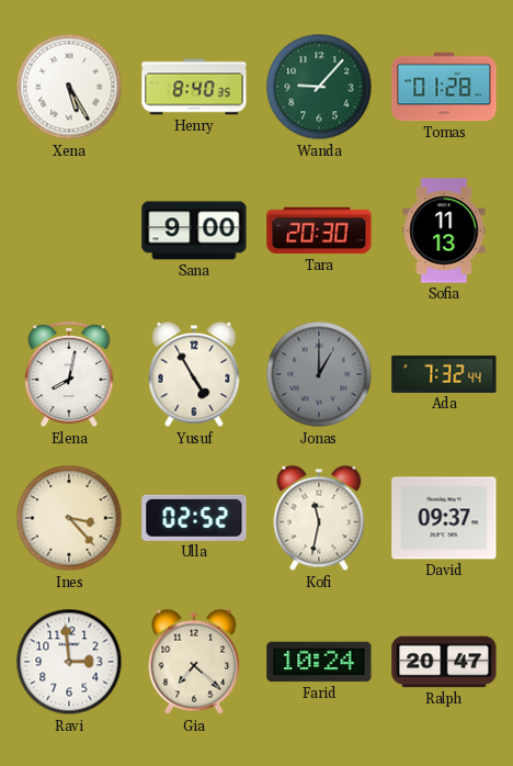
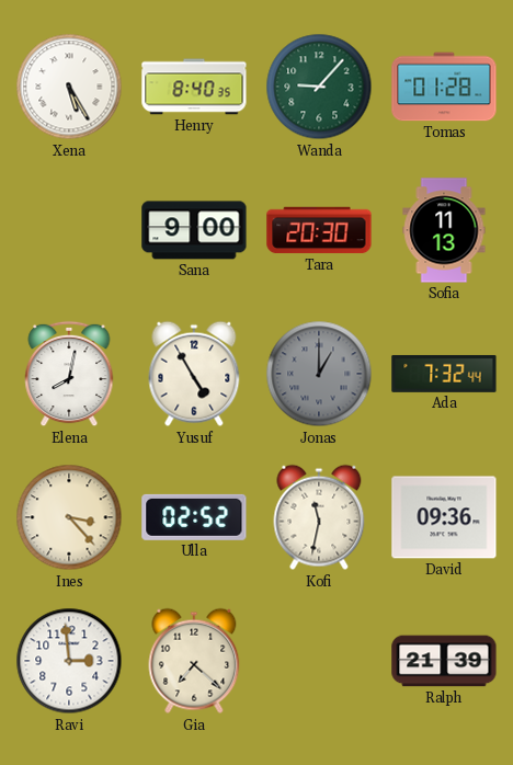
David: 09:37 -> 09:36 (444, 517)
Farid: 10:24 -> none (319, 662)
Ralph: 20:47 -> 21:39 (444, 661)
